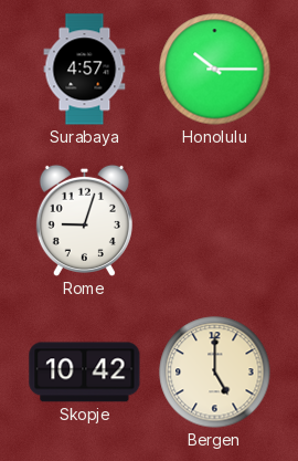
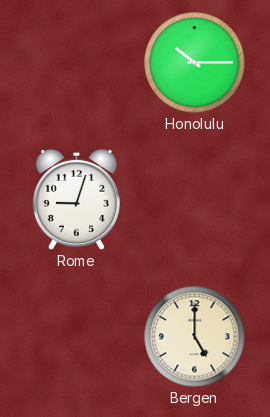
Surabaya: 4:57 -> none (85, 70)
Skopje: 10:42 -> none (85, 373)
